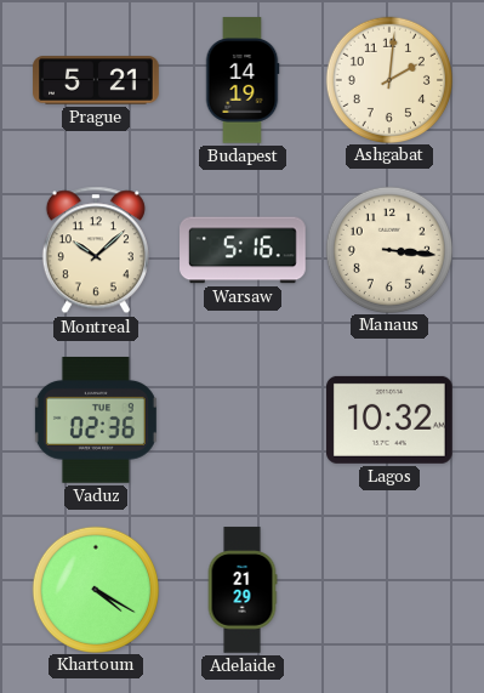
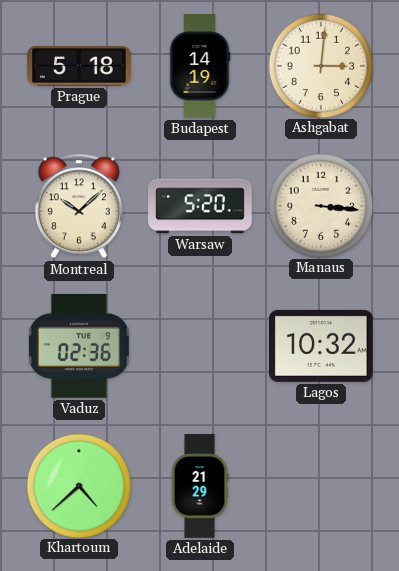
Prague: 5:21 -> 5:18 (79, 66)
Ashgabat: 2:01 -> 3:01 (320, 65)
Warsaw: 5:16 -> 5:20 (201, 206)
Khartoum: 4:20 -> 4:38 (78, 485)
